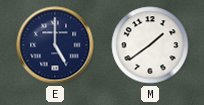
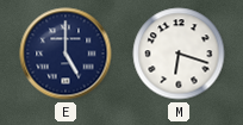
M: 1:39 -> 6:18 (179, 54)
